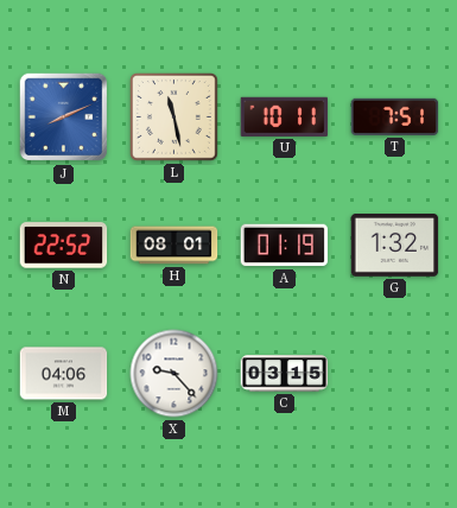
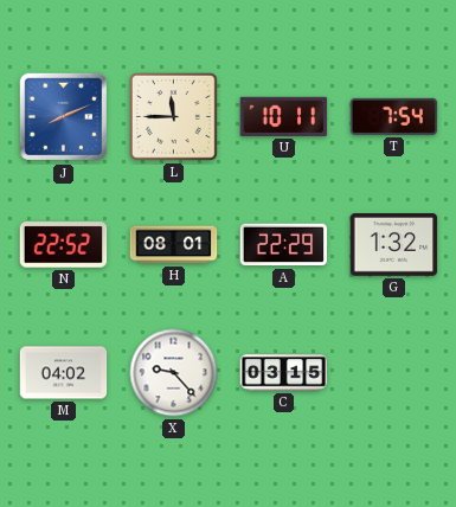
L: 11:28 -> 11:45 (174, 117)
T: 7:51 -> 7:54 (394, 116)
A: 01:19 -> 22:29 (284, 245)
M: 04:06 -> 04:02 (64, 373)
